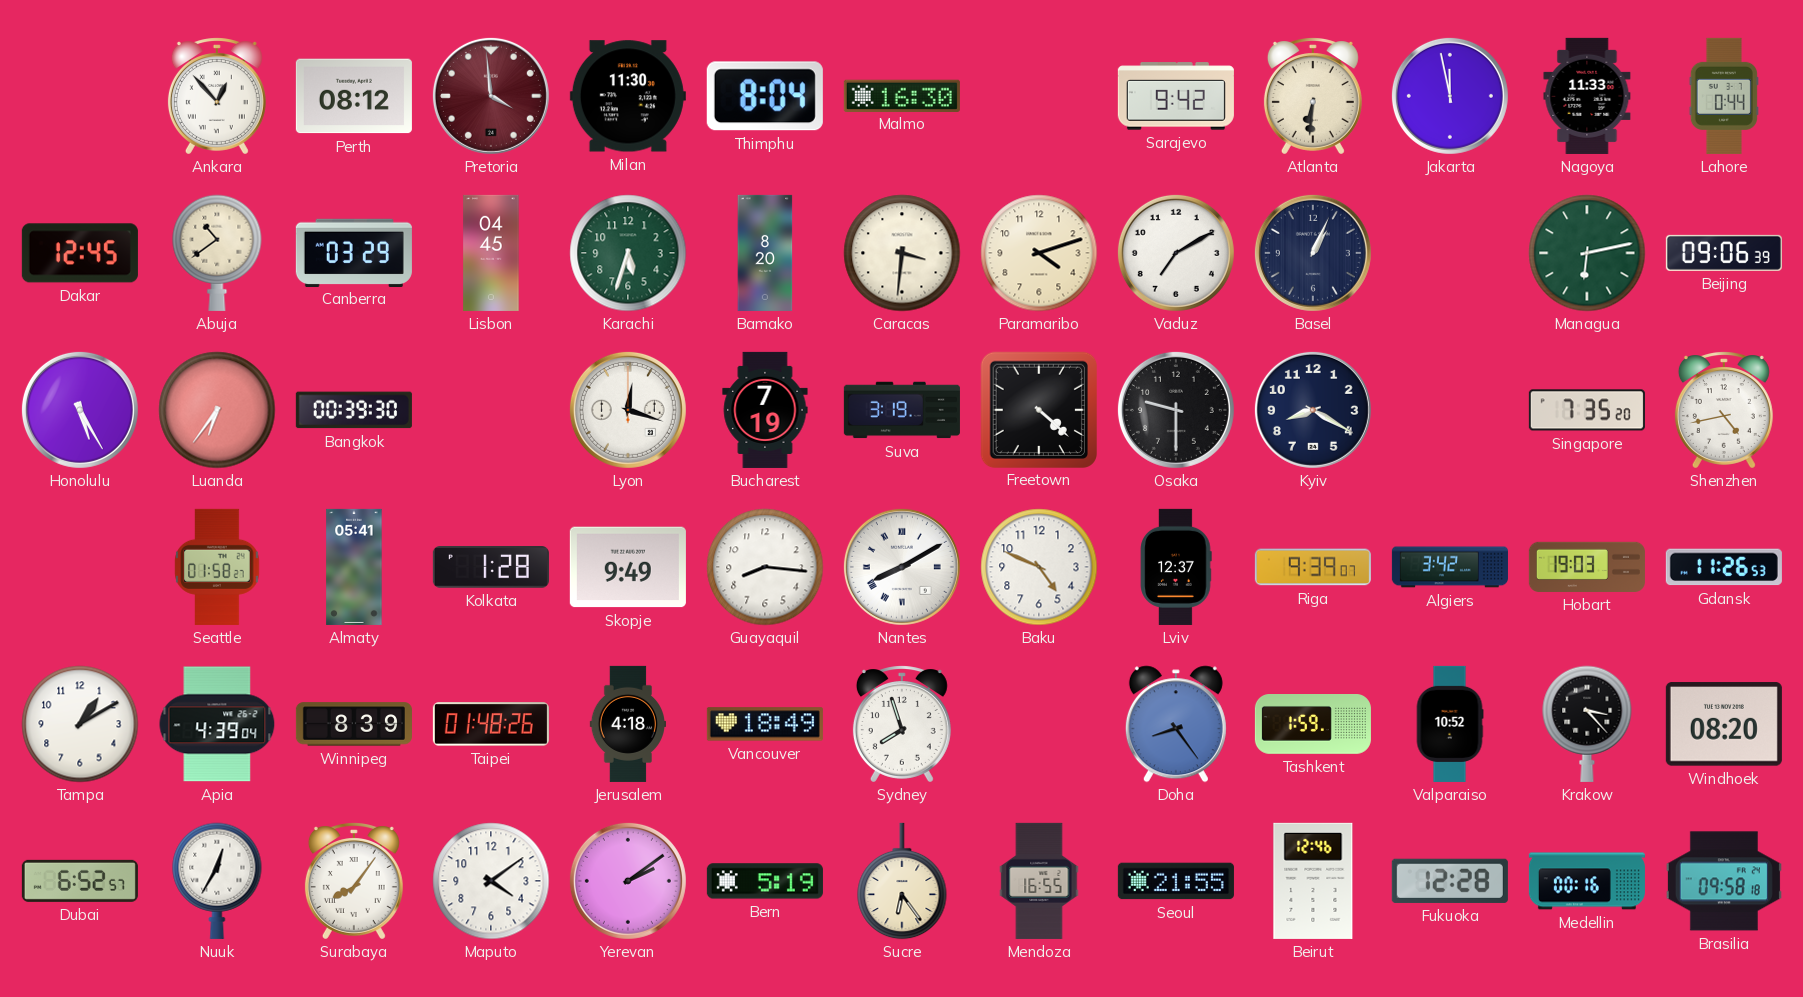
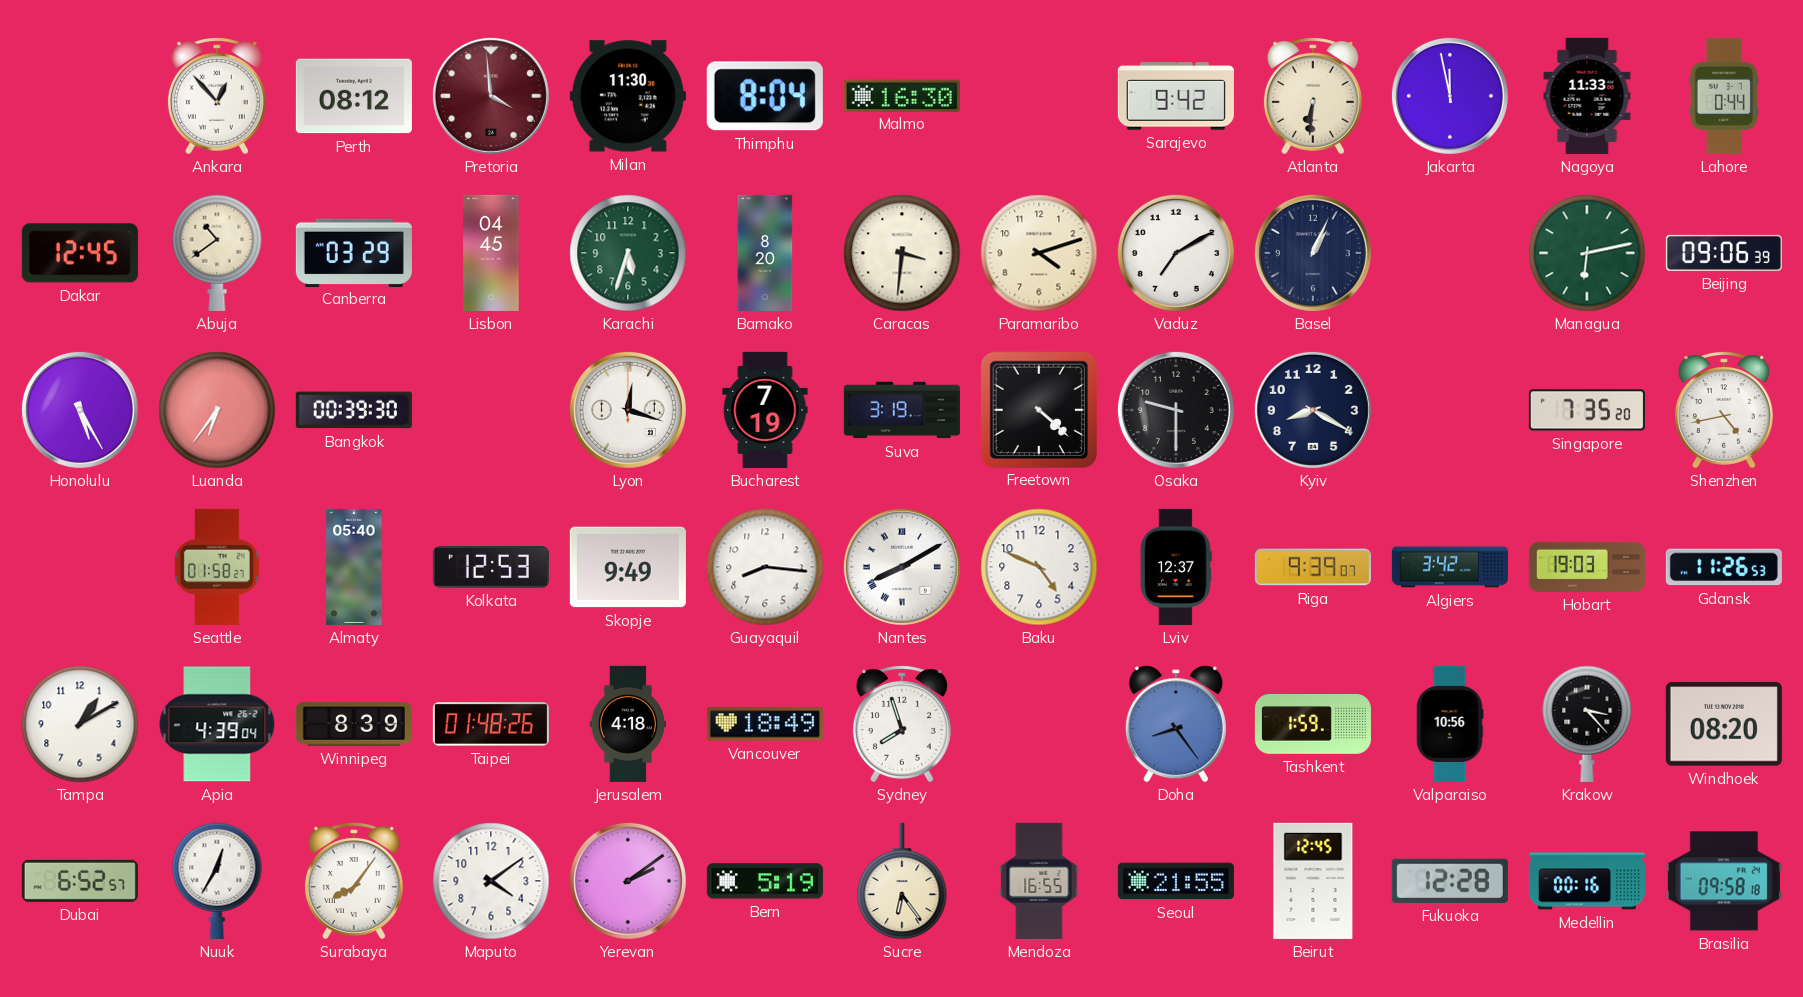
Almaty: 05:41 -> 05:40 (354, 567)
Kolkata: 1:28 -> 12:53 (491, 568)
Valparaiso: 10:52 -> 10:56 (1450, 724)
Beirut: 12:46 -> 12:45 (1313, 881)
